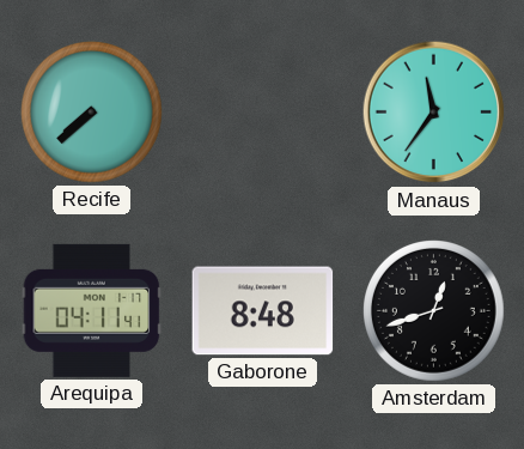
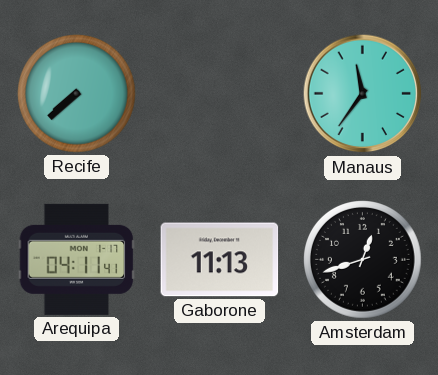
Gaborone: 8:48 -> 11:13 (220, 260)
